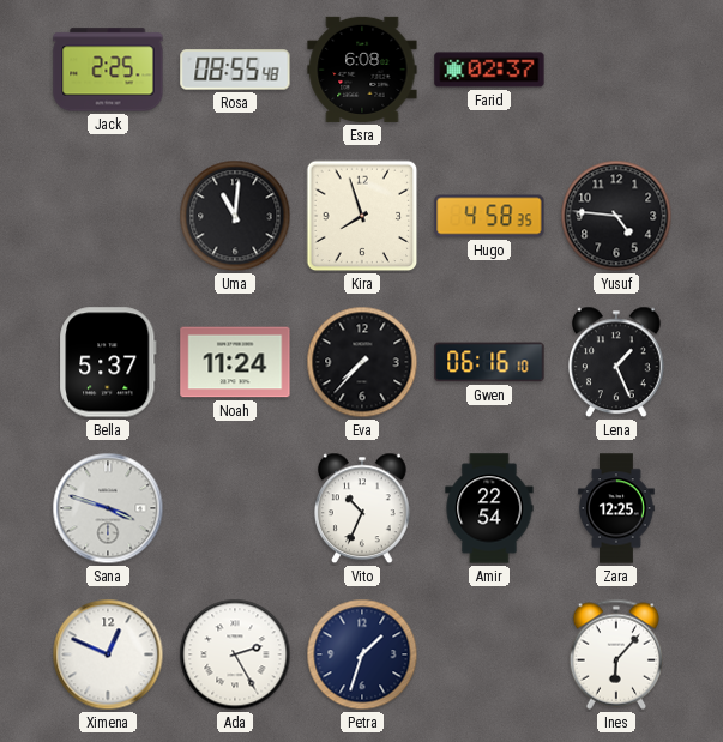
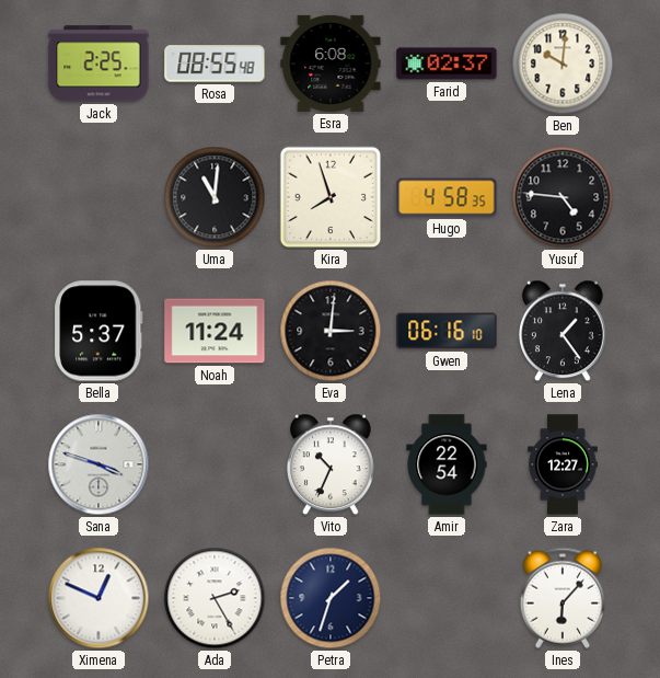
Ben: none -> 10:01 (563, 64)
Eva: 7:37 -> 3:01 (331, 331)
Lena: 1:26 -> 1:24 (564, 331)
Zara: 12:25 -> 12:27 (563, 464)
